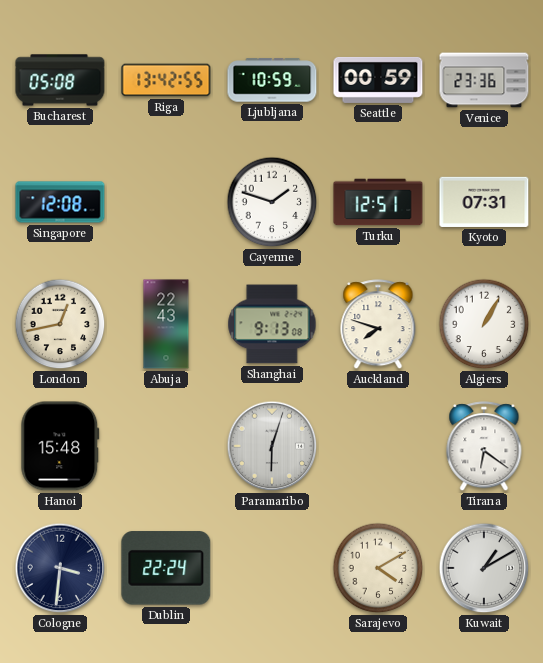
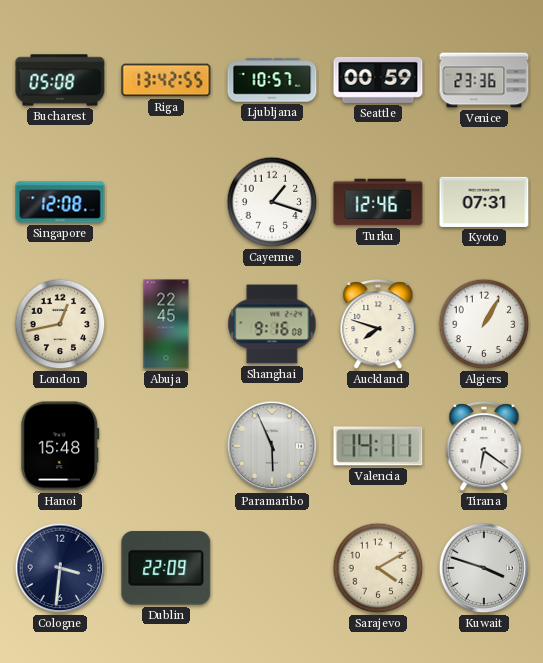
Ljubljana: 10:59 -> 10:57 (272, 80)
Cayenne: 1:48 -> 1:18 (272, 202)
Turku: 12:51 -> 12:46 (378, 202)
Abuja: 22:43 -> 22:45 (166, 324)
Shanghai: 9:13 -> 9:16 (272, 324)
Paramaribo: 6:03 -> 5:56 (272, 446)
Valencia: none -> 14:11 (378, 446)
Dublin: 22:24 -> 22:09 (166, 568)
Kuwait: 1:10 -> 3:48 (484, 568)
